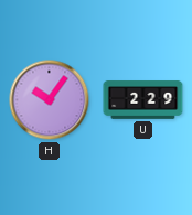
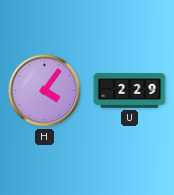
H: 10:06 -> 4:06 (45, 91)
